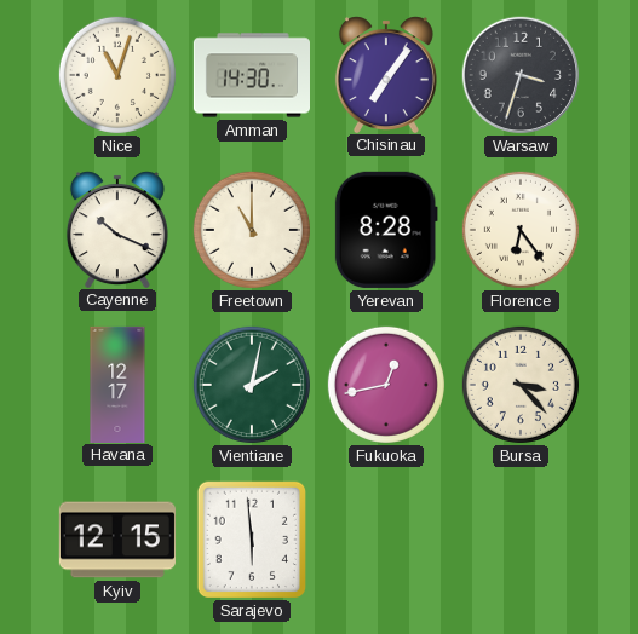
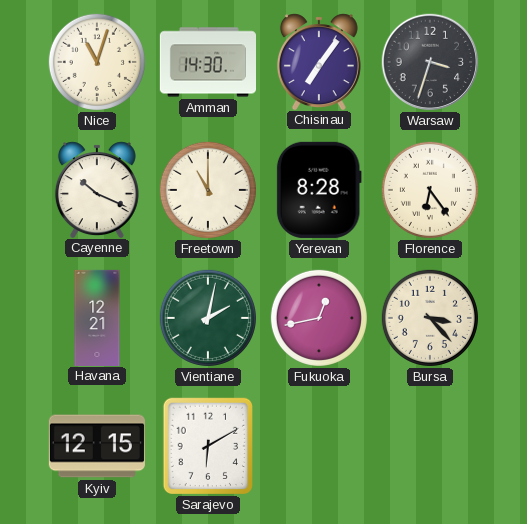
Havana: 12:17 -> 12:21 (97, 317)
Sarajevo: 5:59 -> 6:10 (207, 446)
